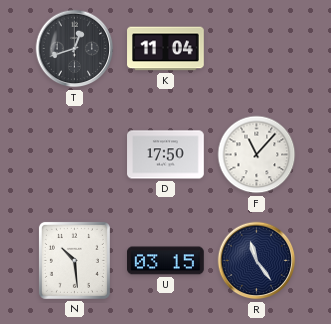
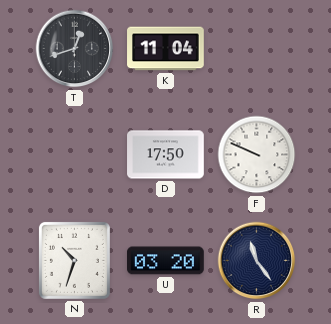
F: 11:07 -> 9:49 (257, 155)
N: 10:29 -> 10:33 (74, 260)
U: 03:15 -> 03:20 (166, 261)
